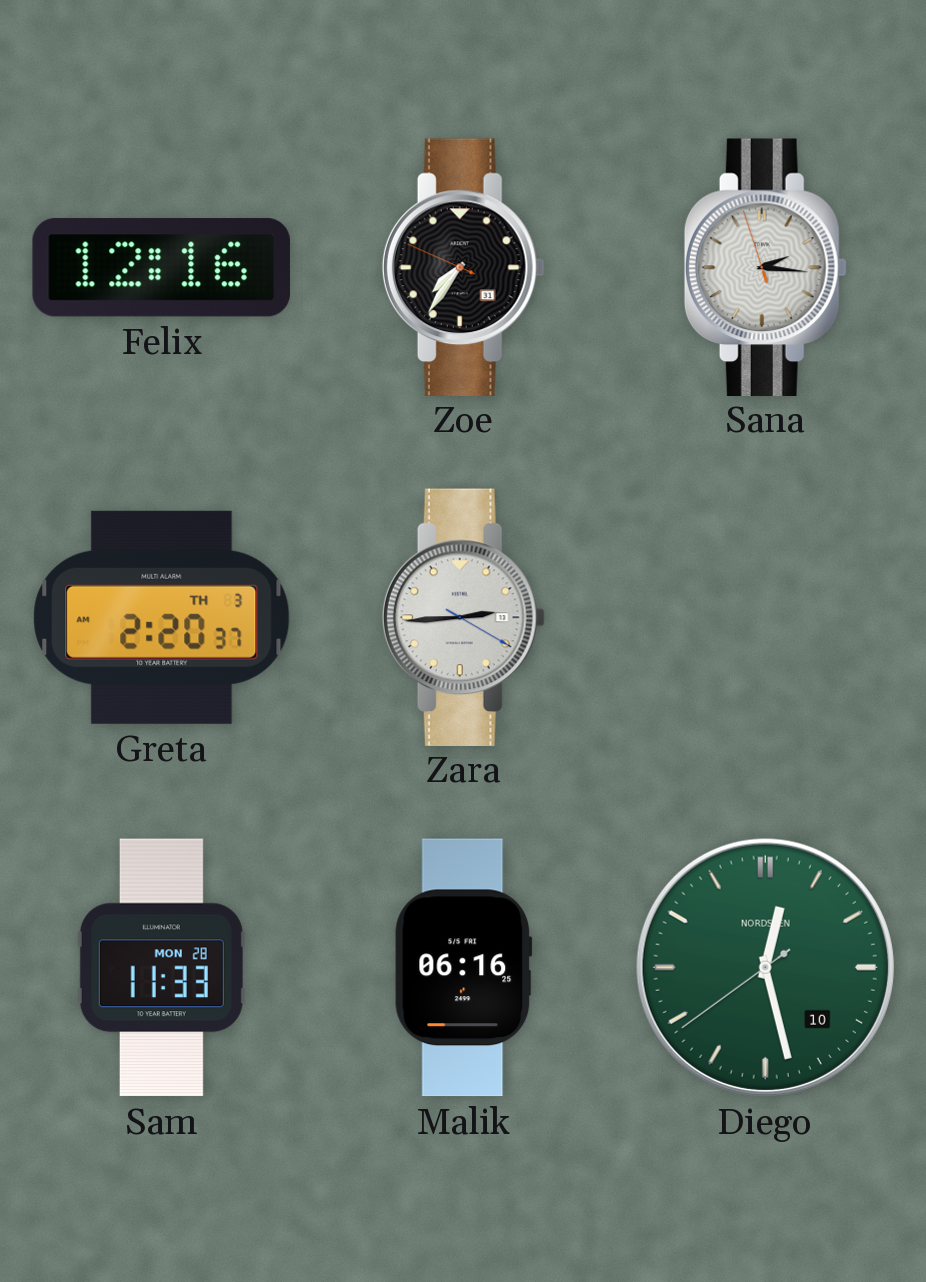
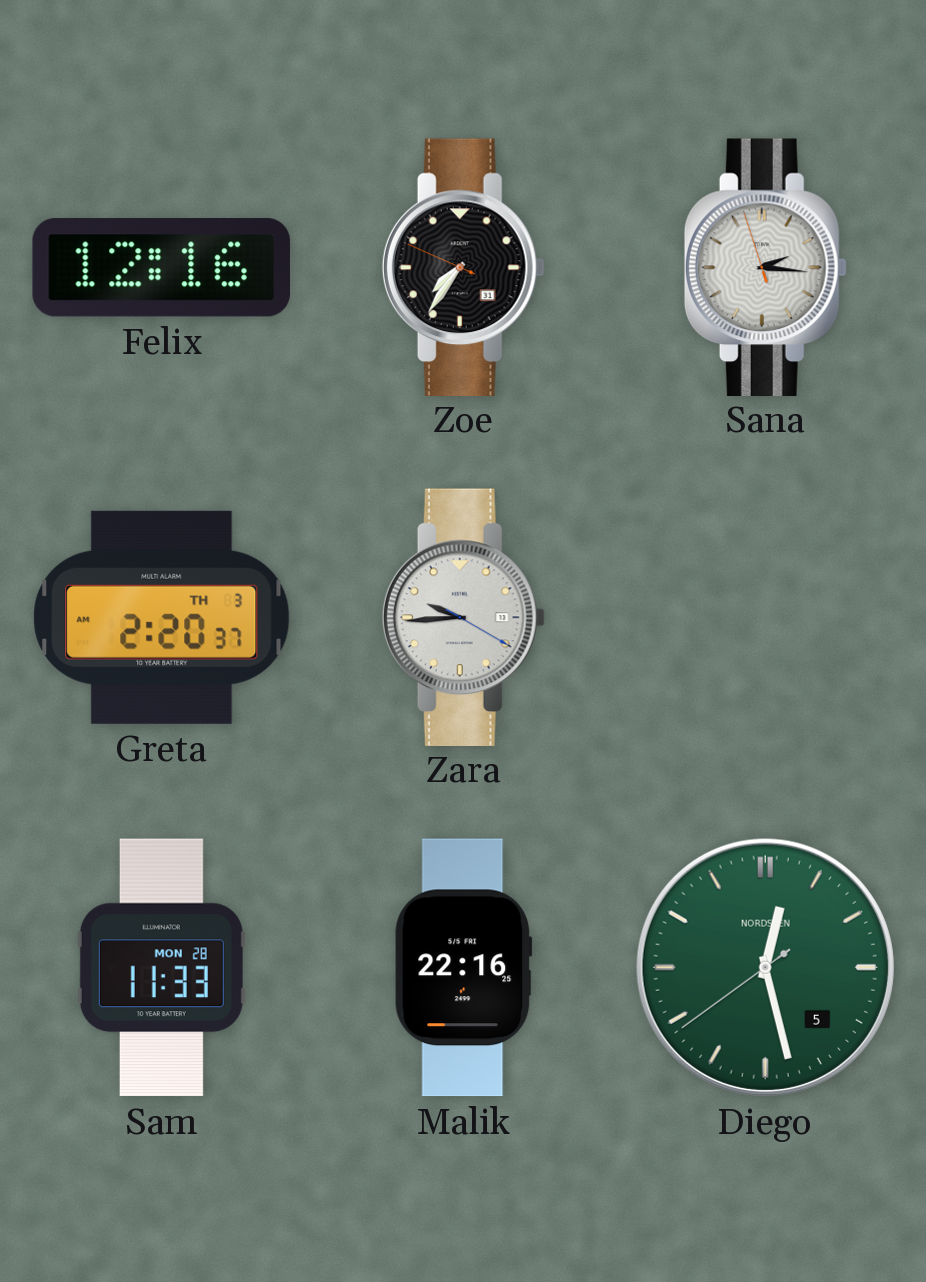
Zara: 2:44 -> 9:44 (463, 617)
Malik: 06:16 -> 22:16 (464, 968)
Diego date: 10 -> 5 (765, 967)
